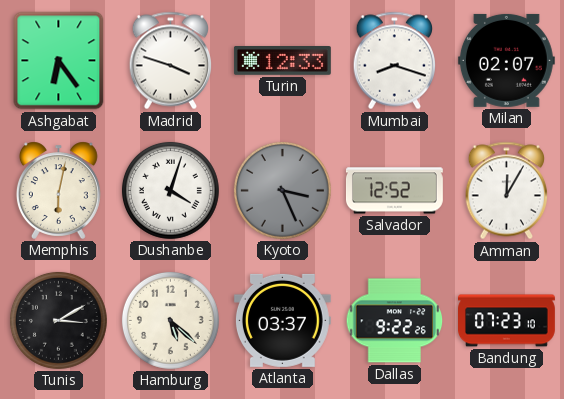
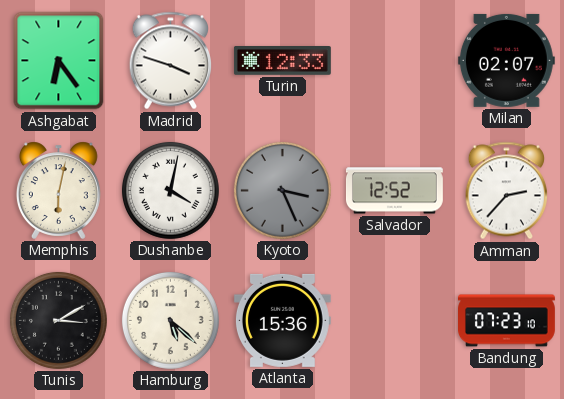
Mumbai: 8:18 -> none (394, 61)
Dushanbe: 4:03 -> 4:02 (170, 190)
Amman: 12:05 -> 2:37 (506, 191)
Atlanta: 03:37 -> 15:36 (282, 320)
Dallas: 9:22 -> none (395, 321)
